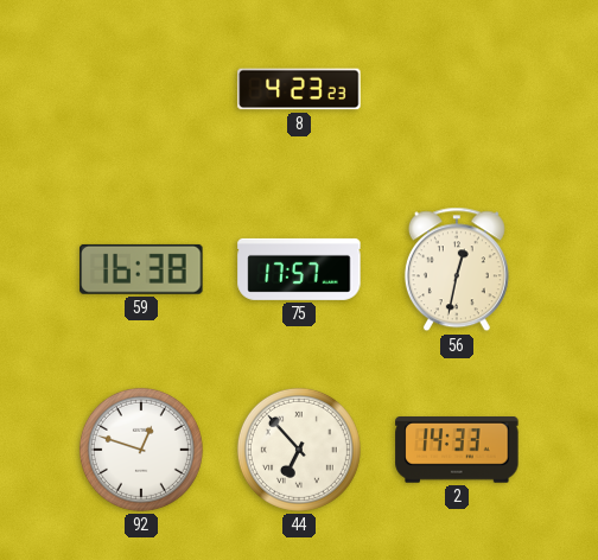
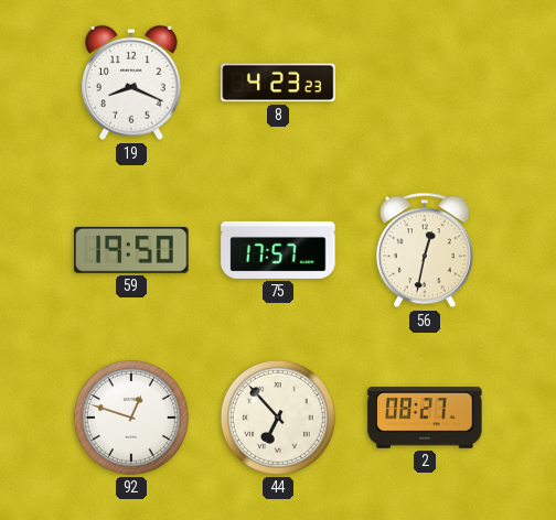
19: none -> 8:19 (132, 83)
59: 16:38 -> 19:50 (131, 250)
2: 14:33 -> 08:27 (425, 418)
